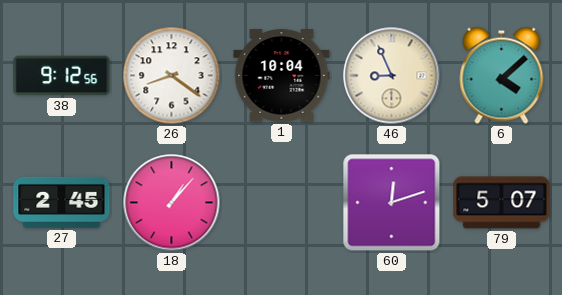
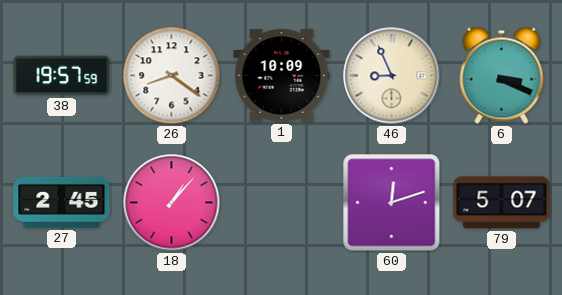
38: 9:12 -> 19:57 (62, 76)
1: 10:04 -> 10:09 (282, 76)
6: 4:08 -> 3:19 (502, 75)
